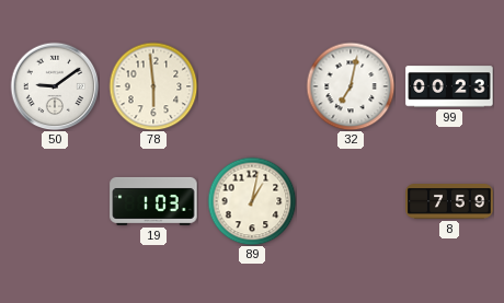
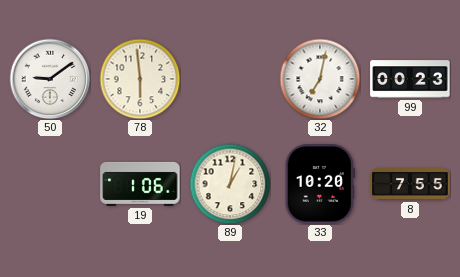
19: 1:03 -> 1:06 (140, 184)
33: none -> 10:20 (320, 184)
8: 7:59 -> 7:55 (410, 185)
